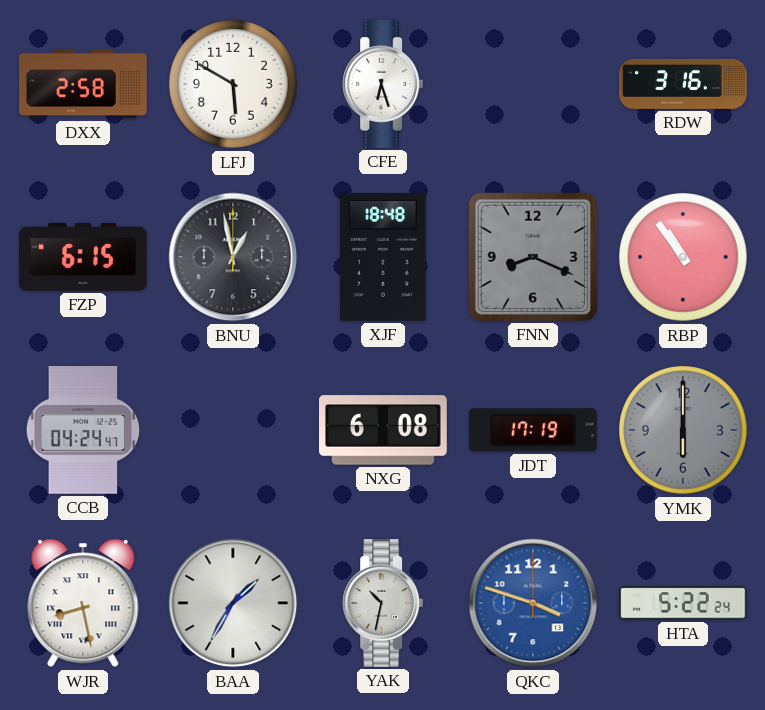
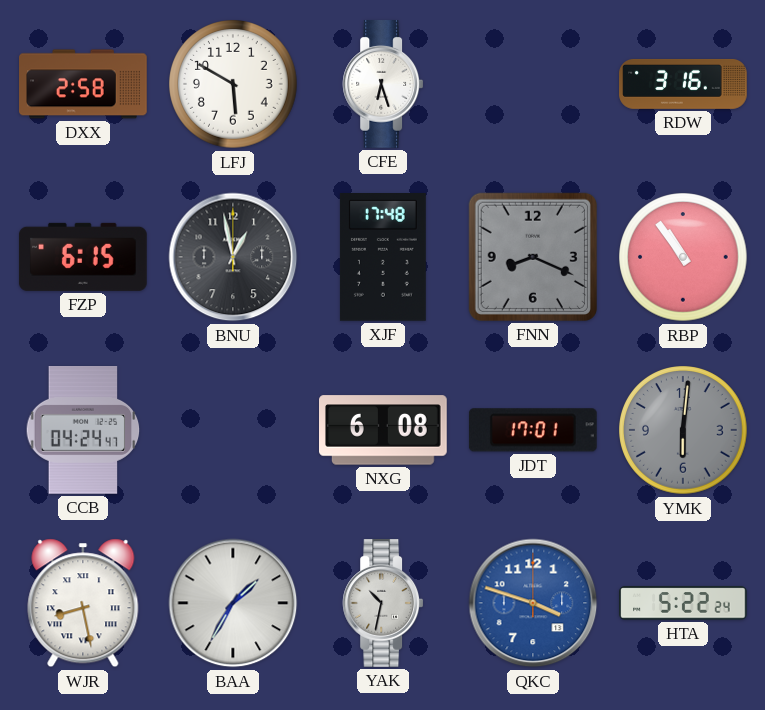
XJF: 18:48 -> 17:48 (383, 258)
JDT: 17:19 -> 17:01 (533, 430)
YMK: 6:00 -> 6:01 (683, 430)
